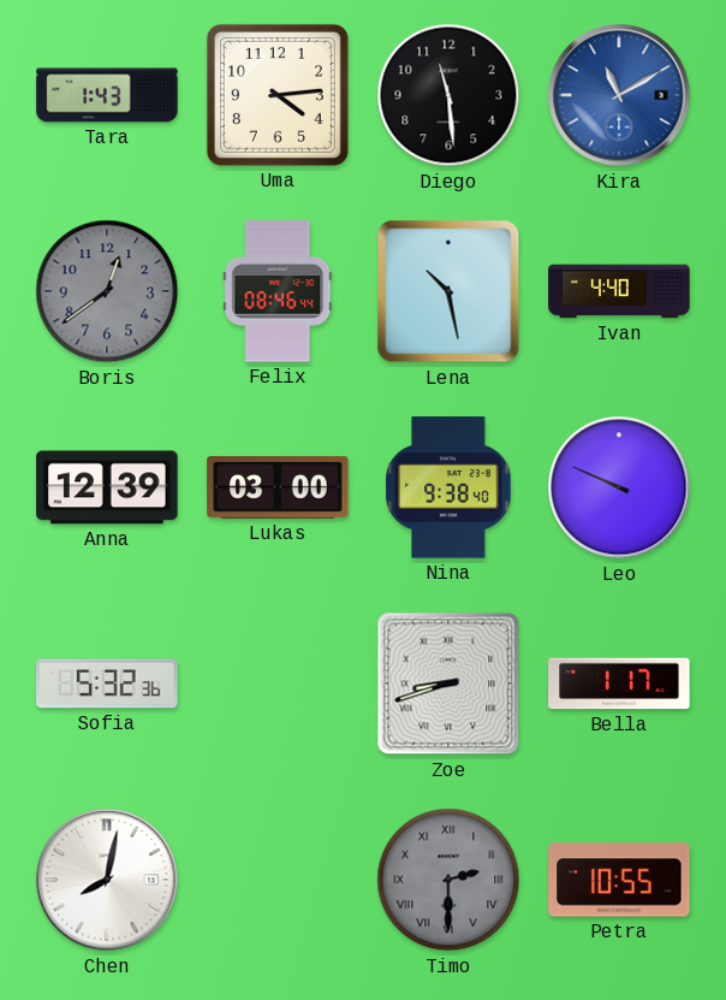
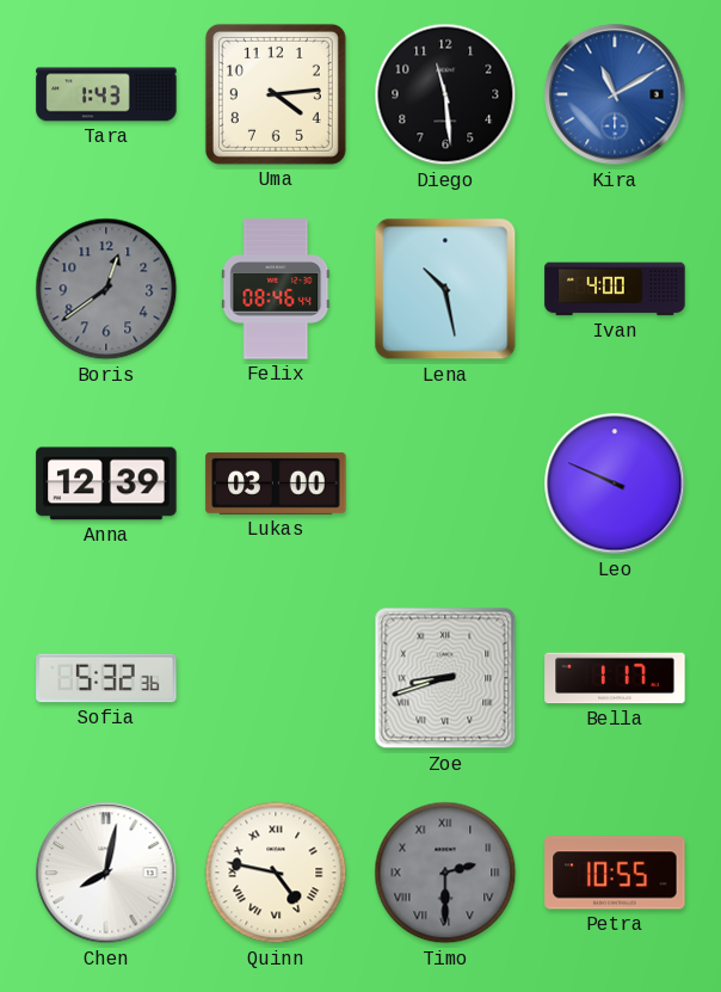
Ivan: 4:40 -> 4:00 (615, 289)
Nina: 9:38 -> none (448, 487)
Quinn: none -> 4:47 (276, 873)
